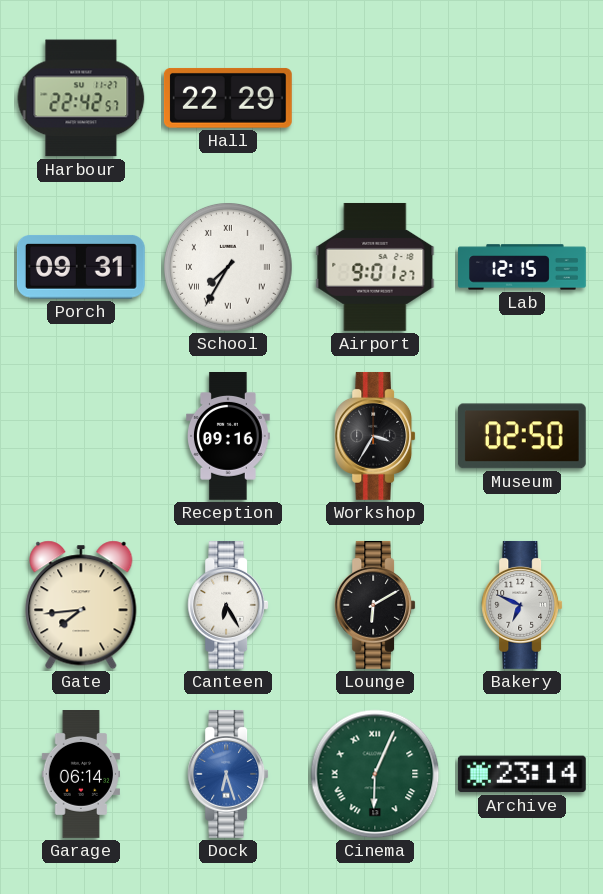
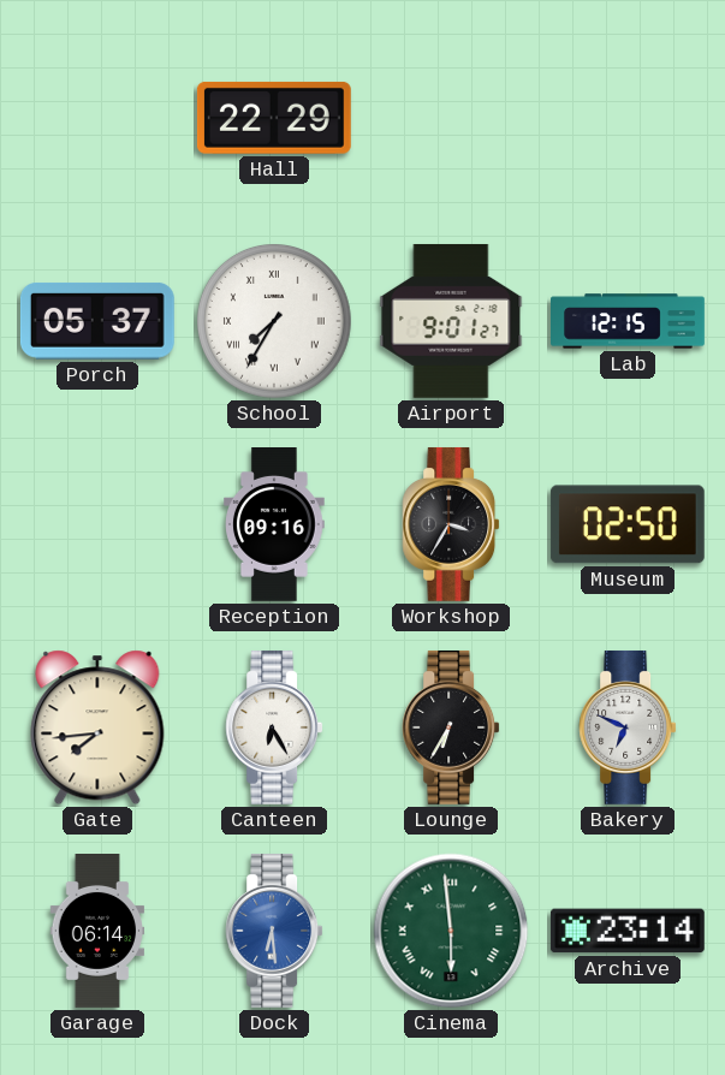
Harbour: 22:42 -> none (81, 98)
Porch: 09:31 -> 05:37 (97, 321)
Lounge: 6:10 -> 6:35 (451, 727)
Dock: 6:27 -> 6:29 (274, 931)
Cinema: 6:04 -> 5:59 (451, 931)
